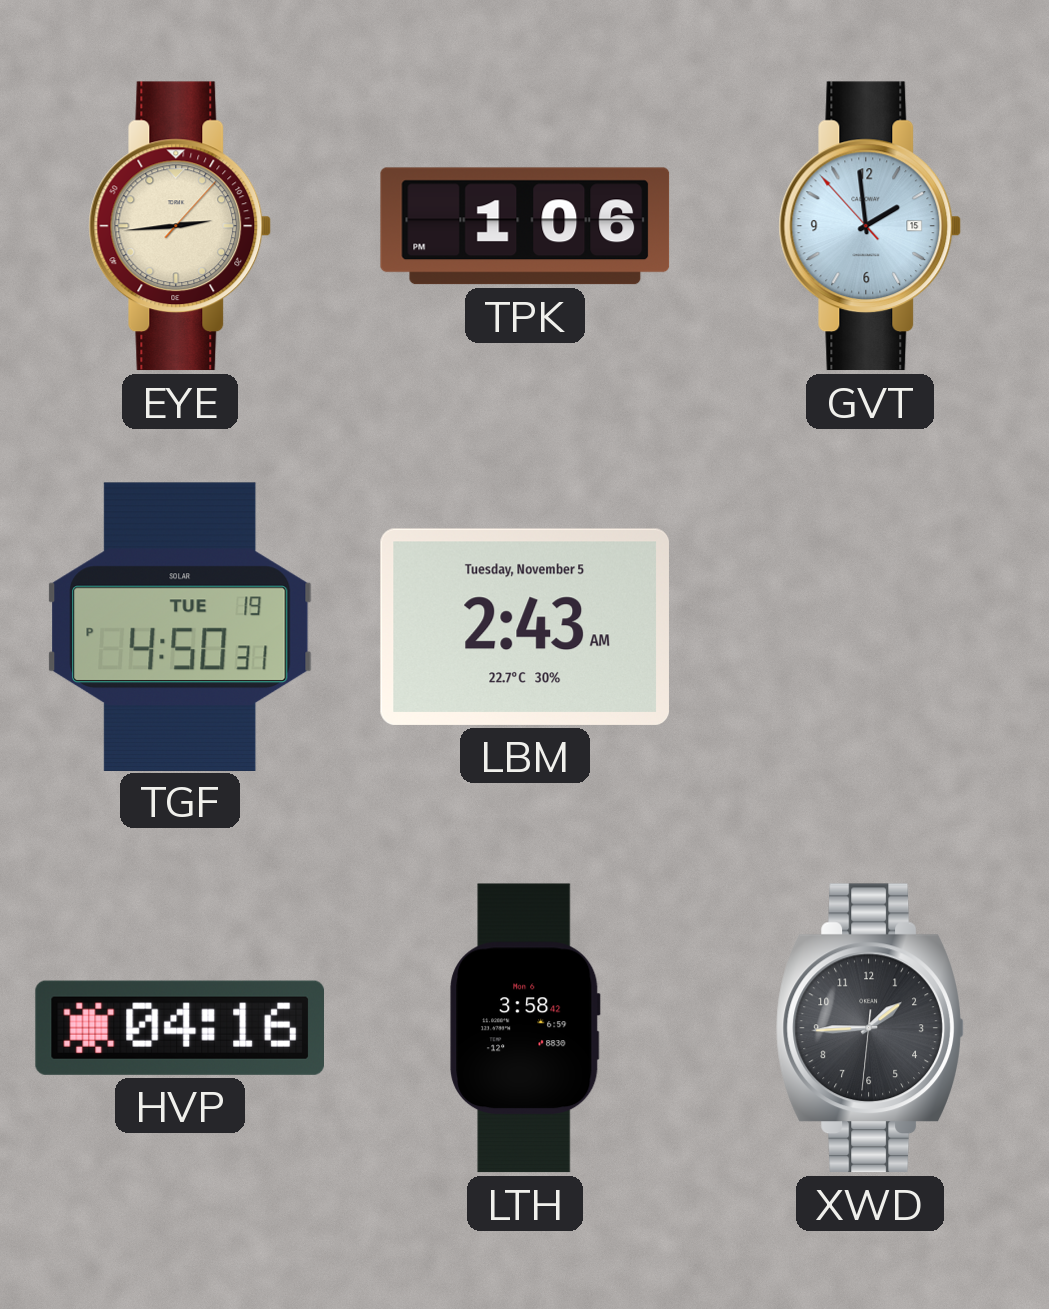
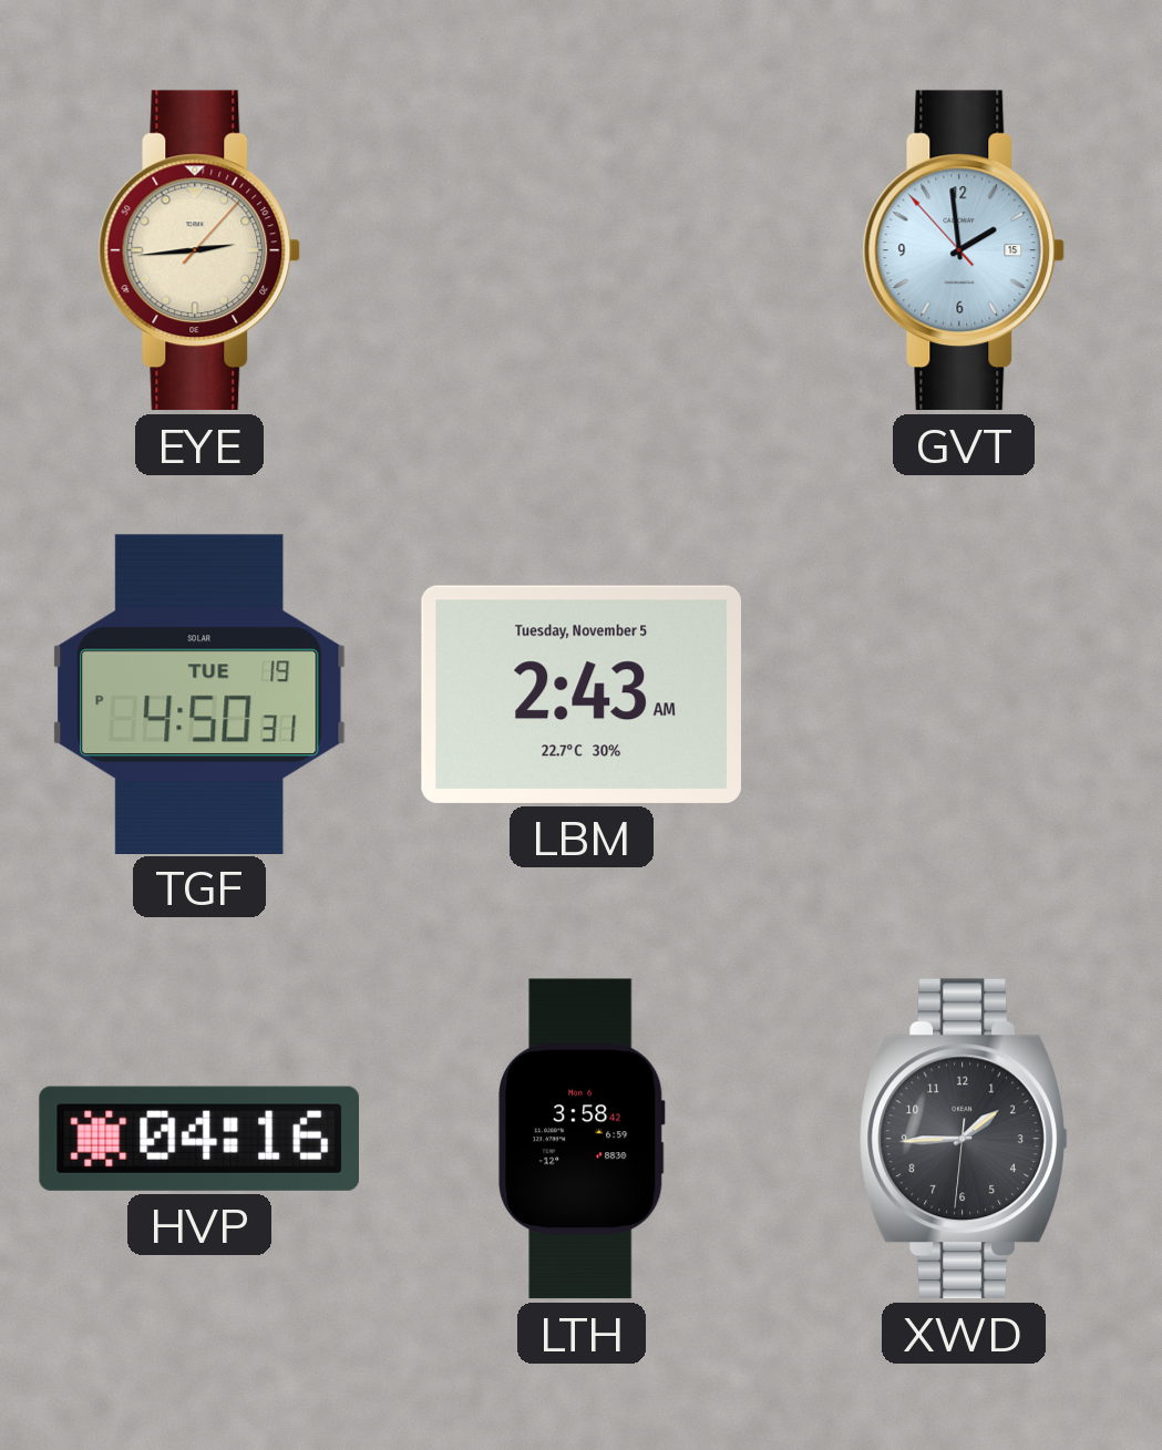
TPK: 1:06 -> none (525, 226)
